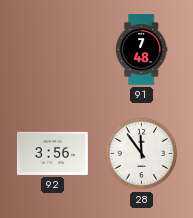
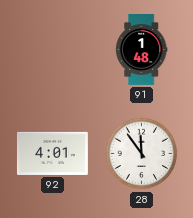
91: 7:48 -> 1:48 (141, 50)
92: 3:56 -> 4:01 (52, 153)
